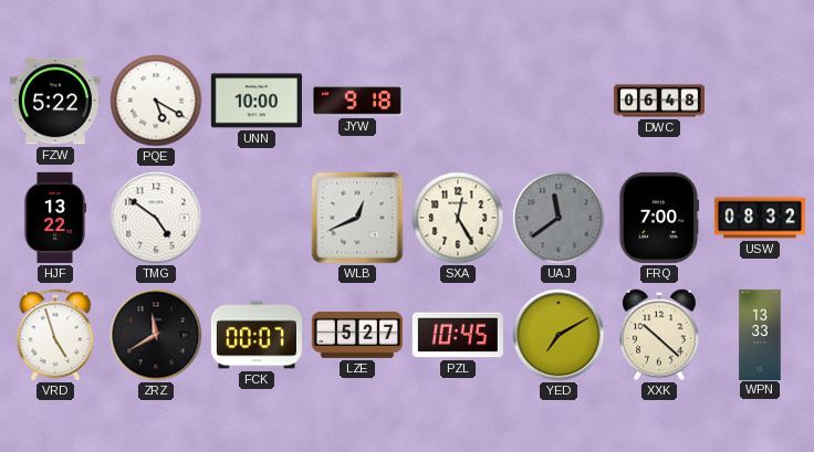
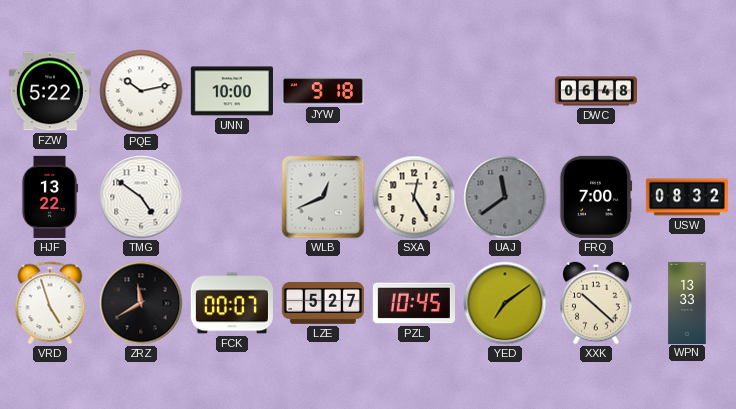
PQE: 5:20 -> 10:13 (141, 91)
YED: 7:10 -> 7:09 (505, 303)
